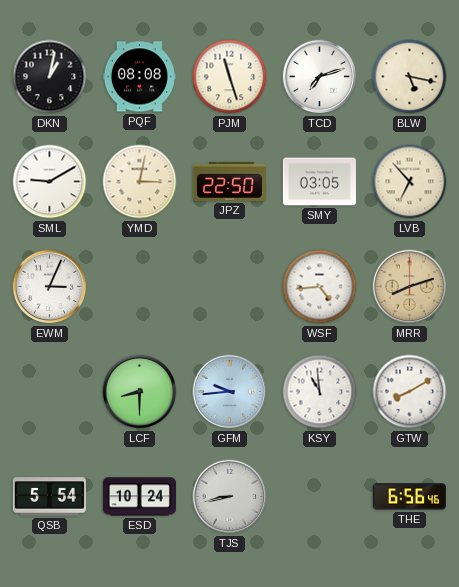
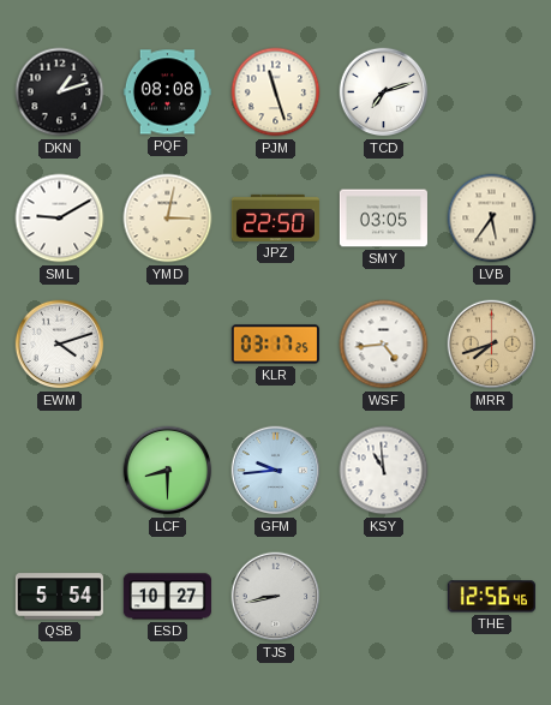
DKN: 1:02 -> 1:12 (60, 92)
BLW: 5:17 -> none (410, 77)
LVB: 6:53 -> 5:36 (492, 219)
EWM: 3:04 -> 4:12 (60, 345)
KLR: none -> 03:17 (275, 345)
MRR: 8:12 -> 7:42 (492, 345)
GTW: 8:10 -> none (410, 392)
ESD: 10:24 -> 10:27 (167, 597)
THE: 6:56 -> 12:56 (491, 597)
